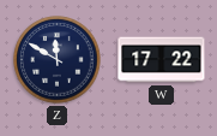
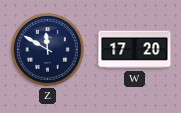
W: 17:22 -> 17:20 (135, 50)
